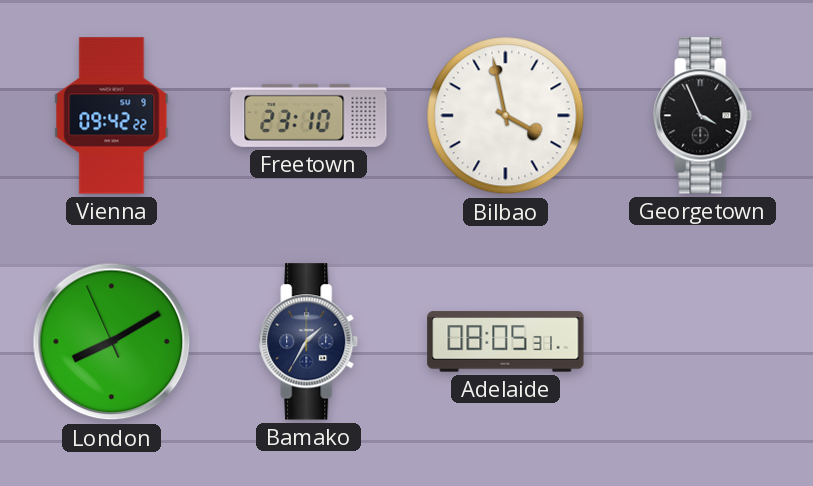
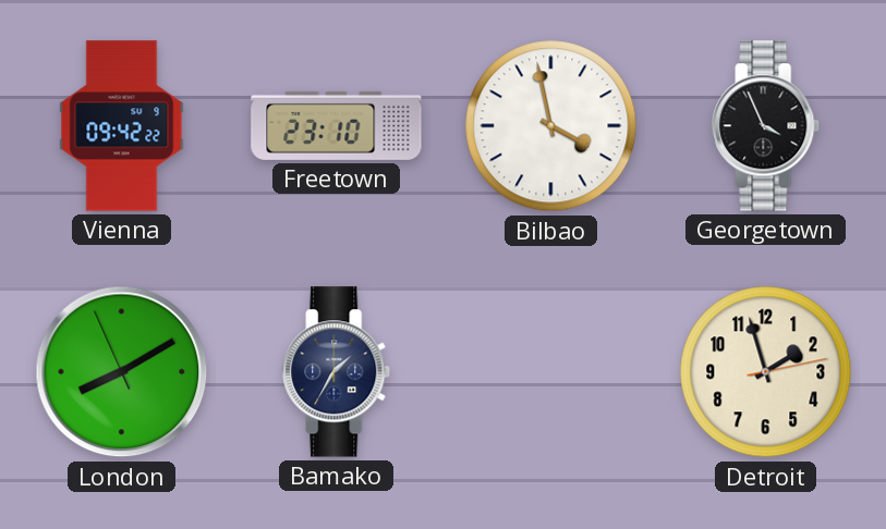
Adelaide: 08:05 -> none (506, 342)
Detroit: none -> 1:57 (766, 372)
